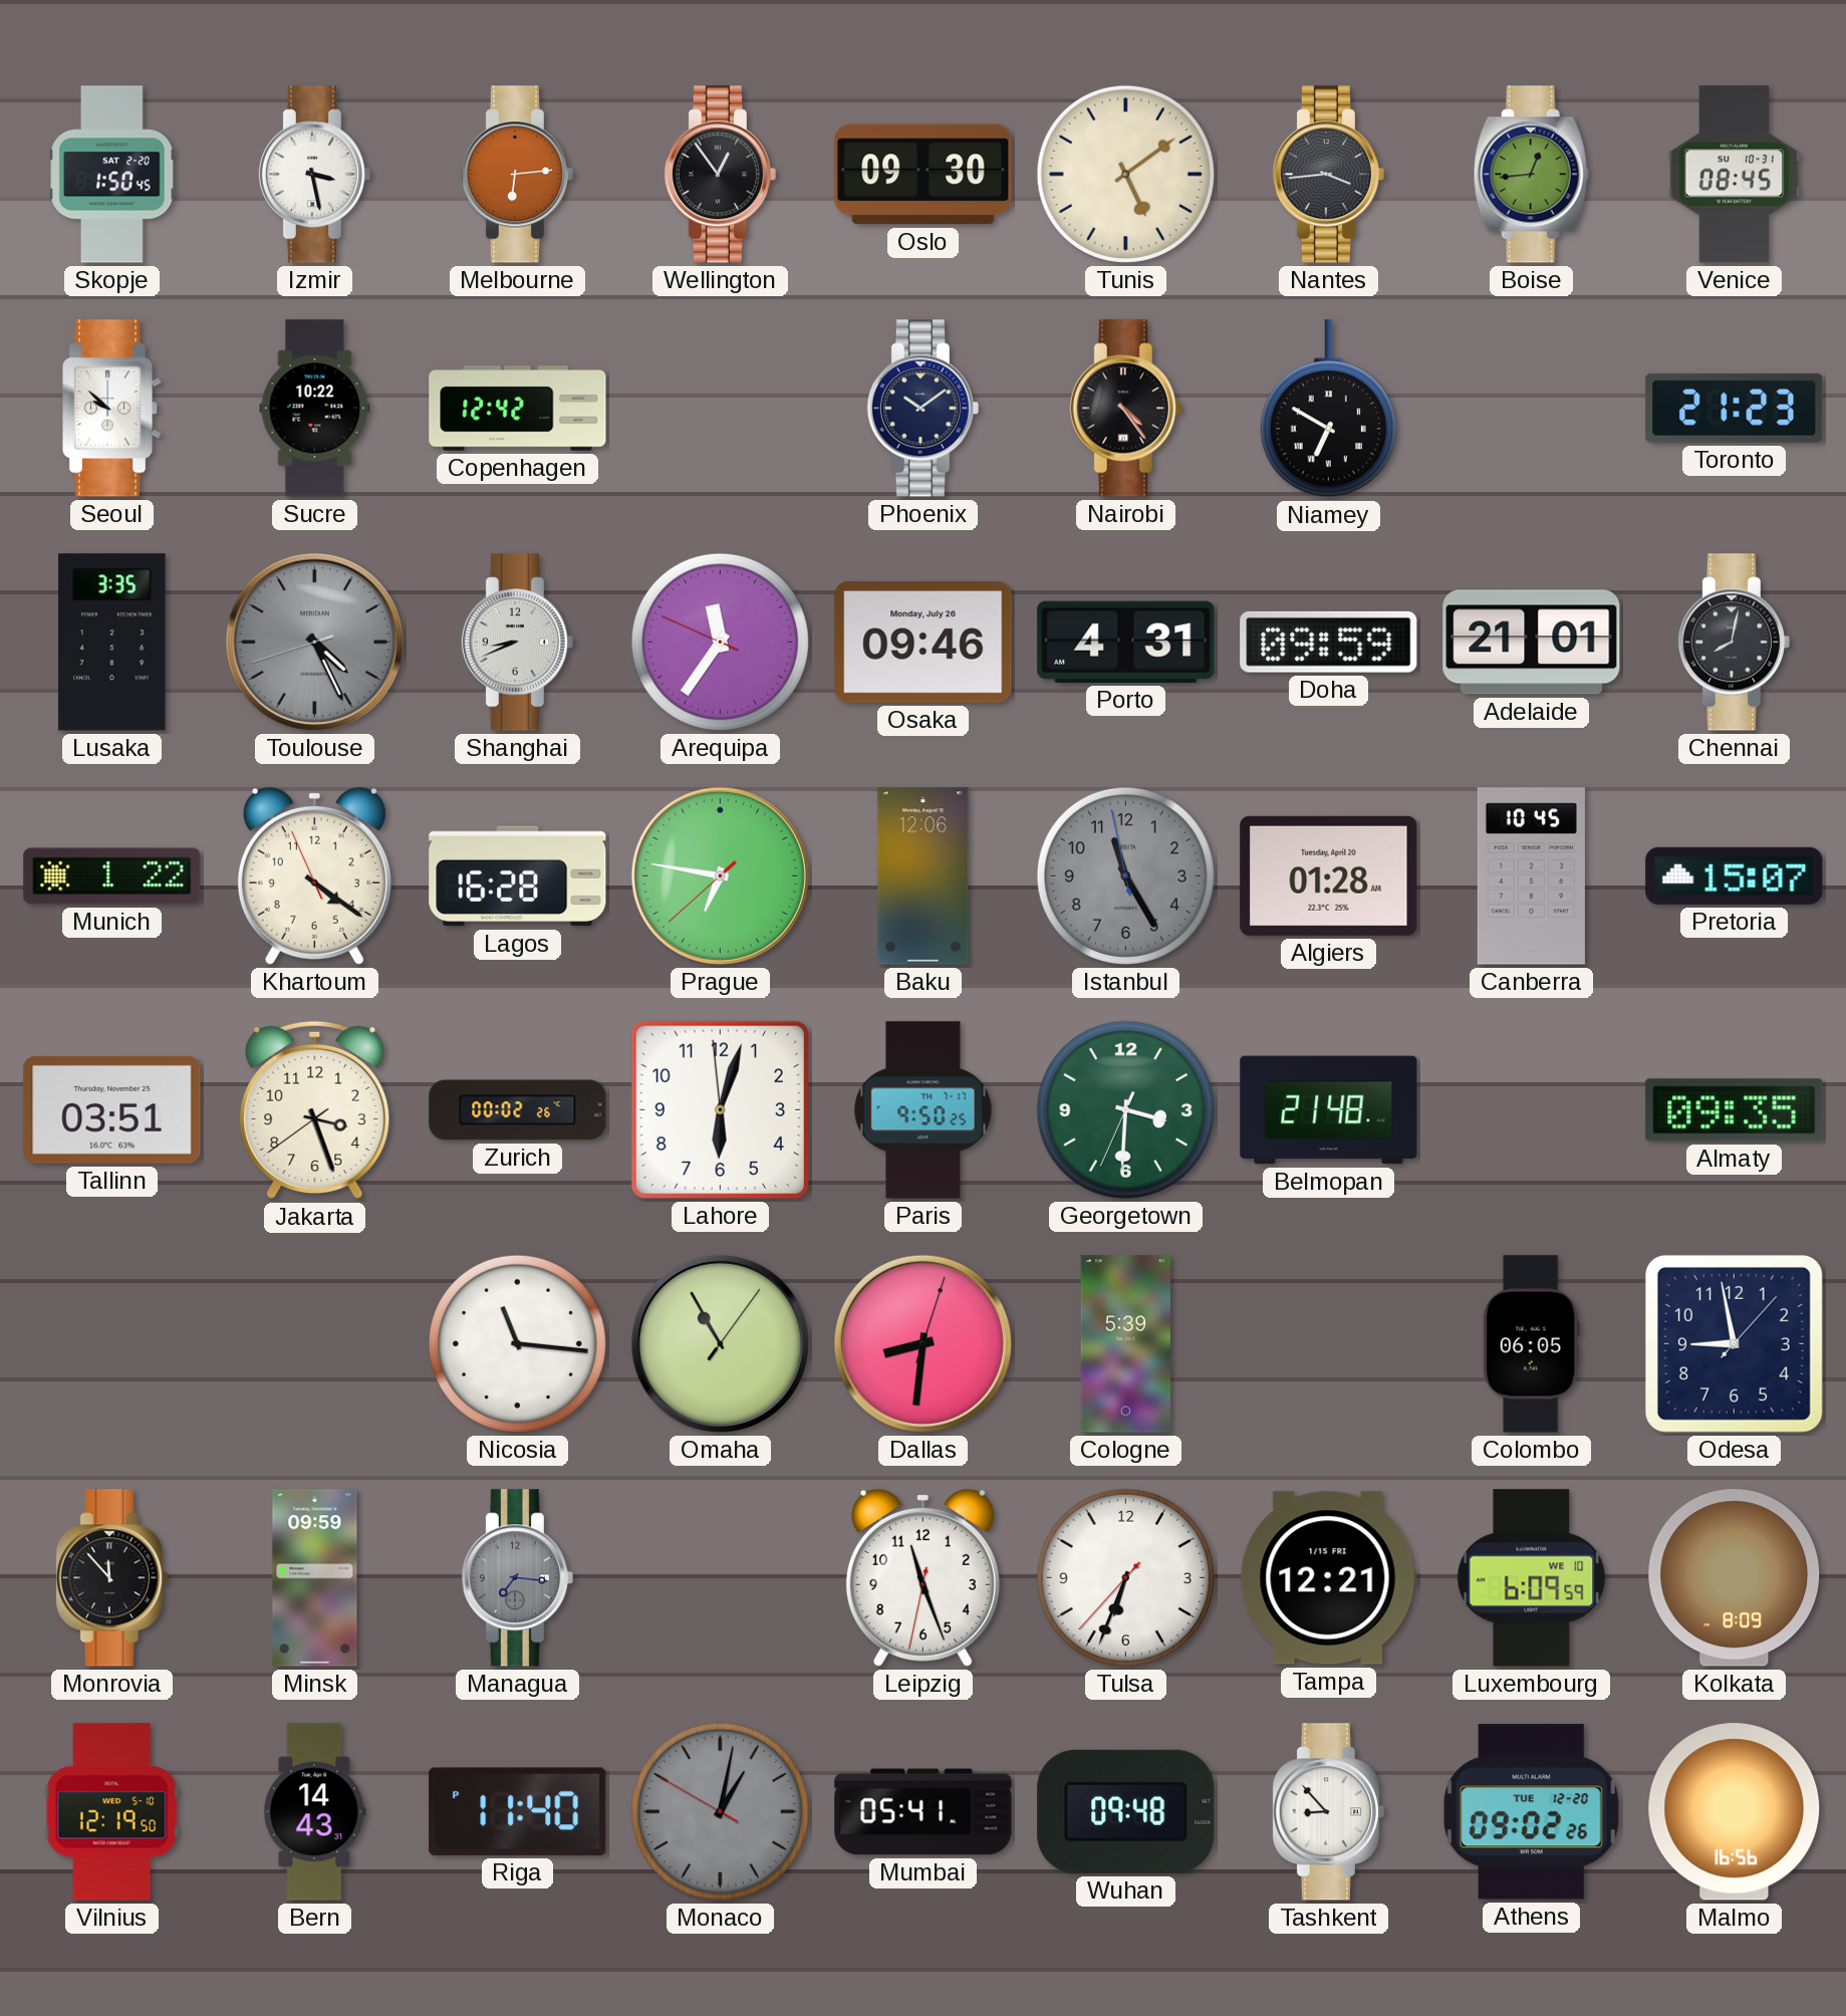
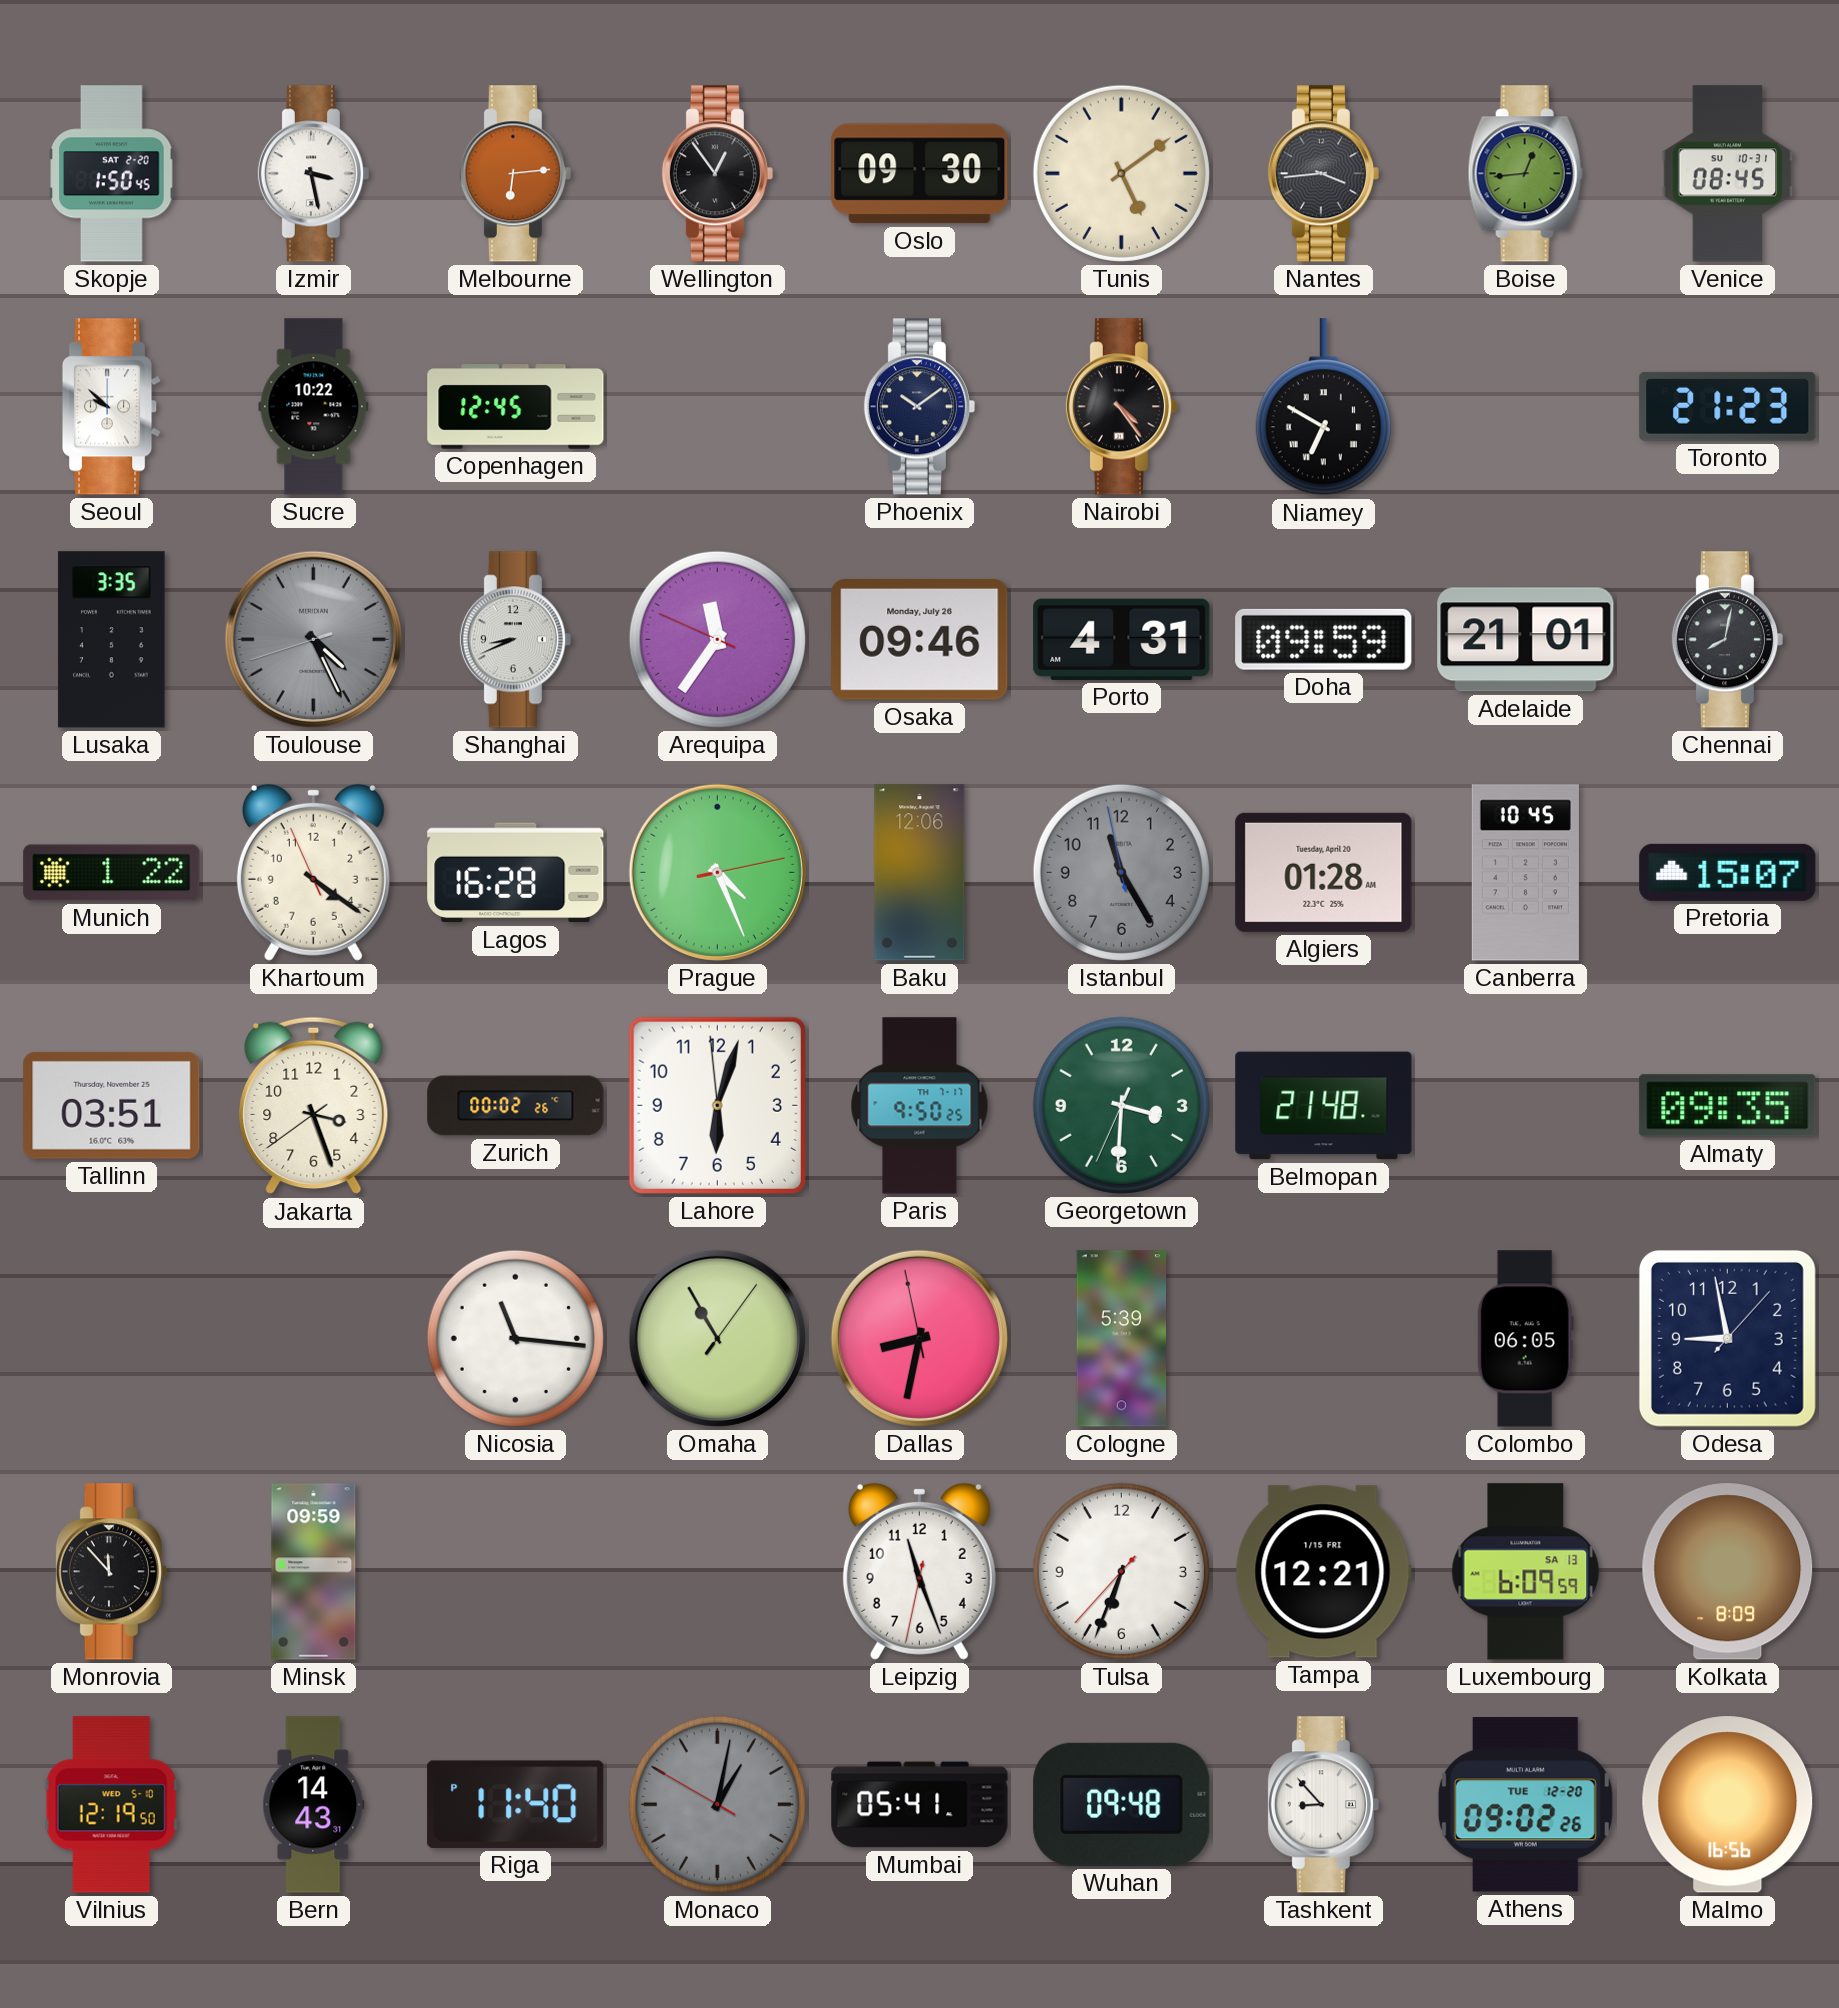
Copenhagen: 12:42 -> 12:45 (516, 407)
Prague: 6:46 -> 4:26 (717, 872)
Dallas: 8:31:03 -> 8:31:58 (919, 1338)
Managua: 7:16 -> none (517, 1578)
Luxembourg date: WE 10 -> SA 13 (1526, 1572)
